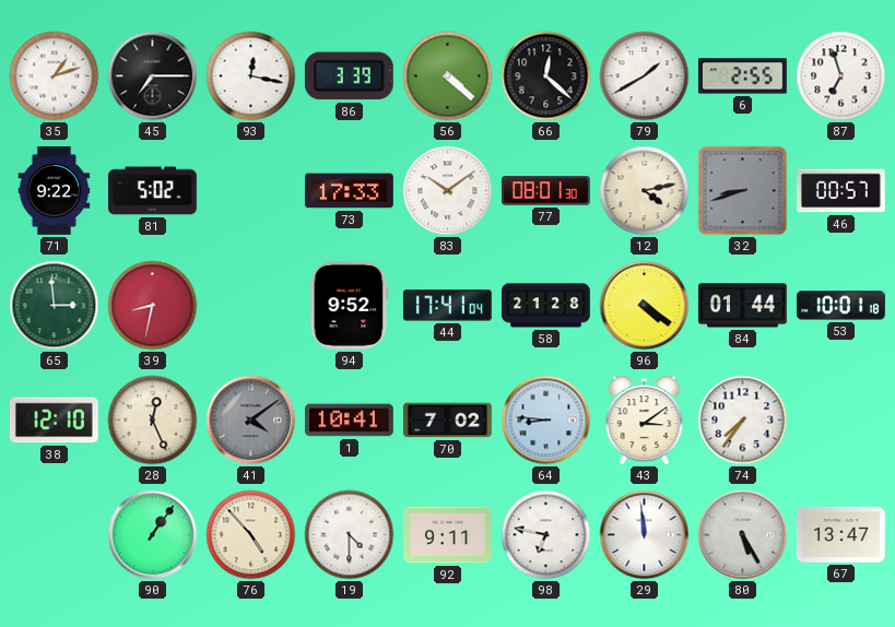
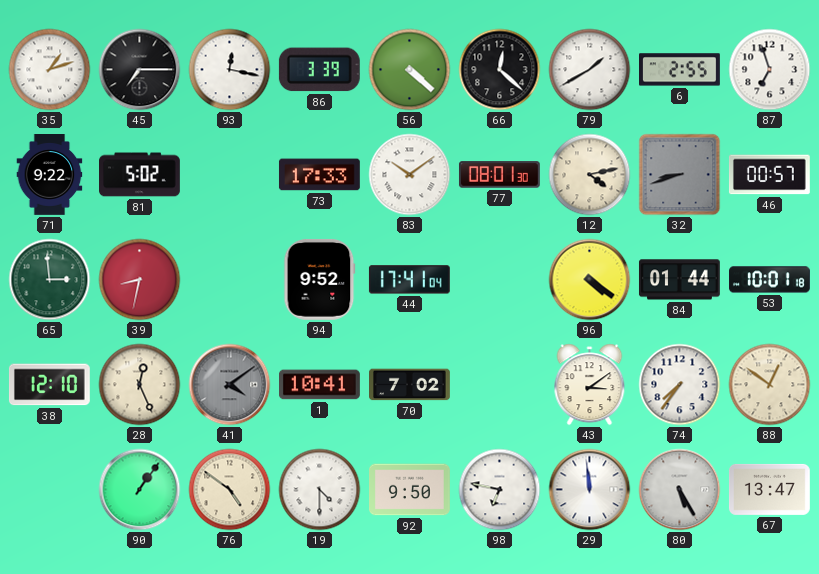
58: 21:28 -> none (546, 306)
64: 8:46 -> none (546, 421)
88: none -> 12:51 (770, 385)
76: 4:53 -> 4:51 (230, 490)
92: 9:11 -> 9:50 (410, 490)
